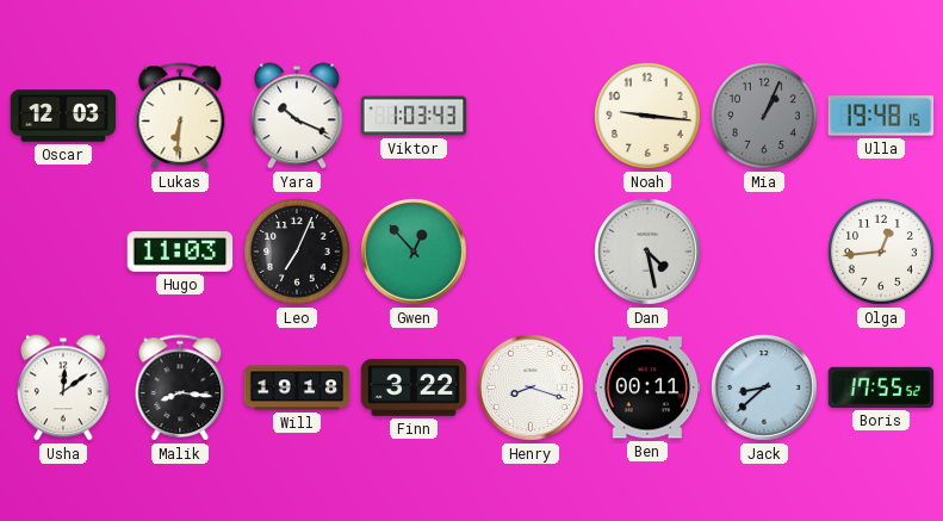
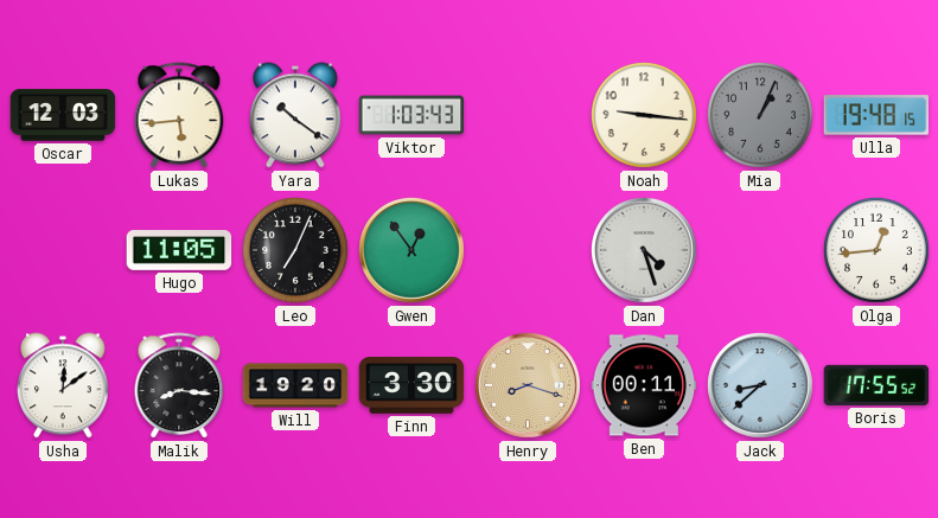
Lukas: 6:31 -> 5:44 (179, 115)
Yara: 10:19 -> 10:21 (296, 115)
Hugo: 11:03 -> 11:05 (179, 251)
Gwen: 12:53 -> 12:54 (413, 251)
Dan: 4:28 -> 4:27 (645, 251)
Will: 19:18 -> 19:20 (295, 385)
Finn: 3:22 -> 3:30 (411, 385)
Henry dial: white -> champagne (529, 386)
